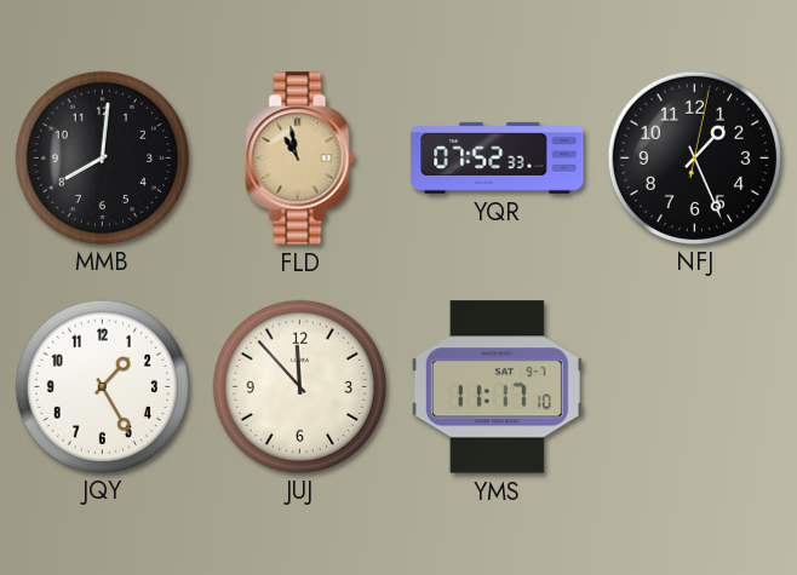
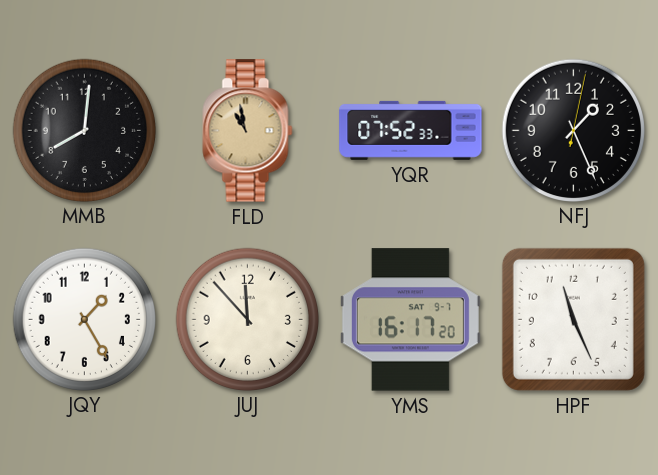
YMS: 11:17 -> 16:17 (410, 320)
HPF: none -> 11:26 (573, 319)
